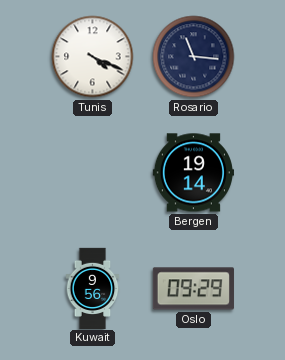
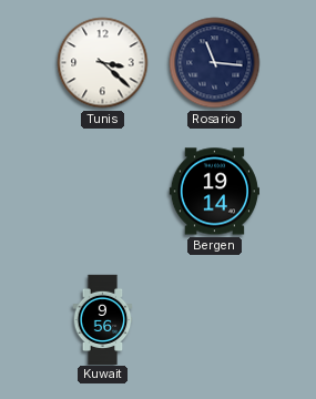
Tunis: 4:19 -> 3:22 (103, 63)
Oslo: 09:29 -> none (193, 289)
